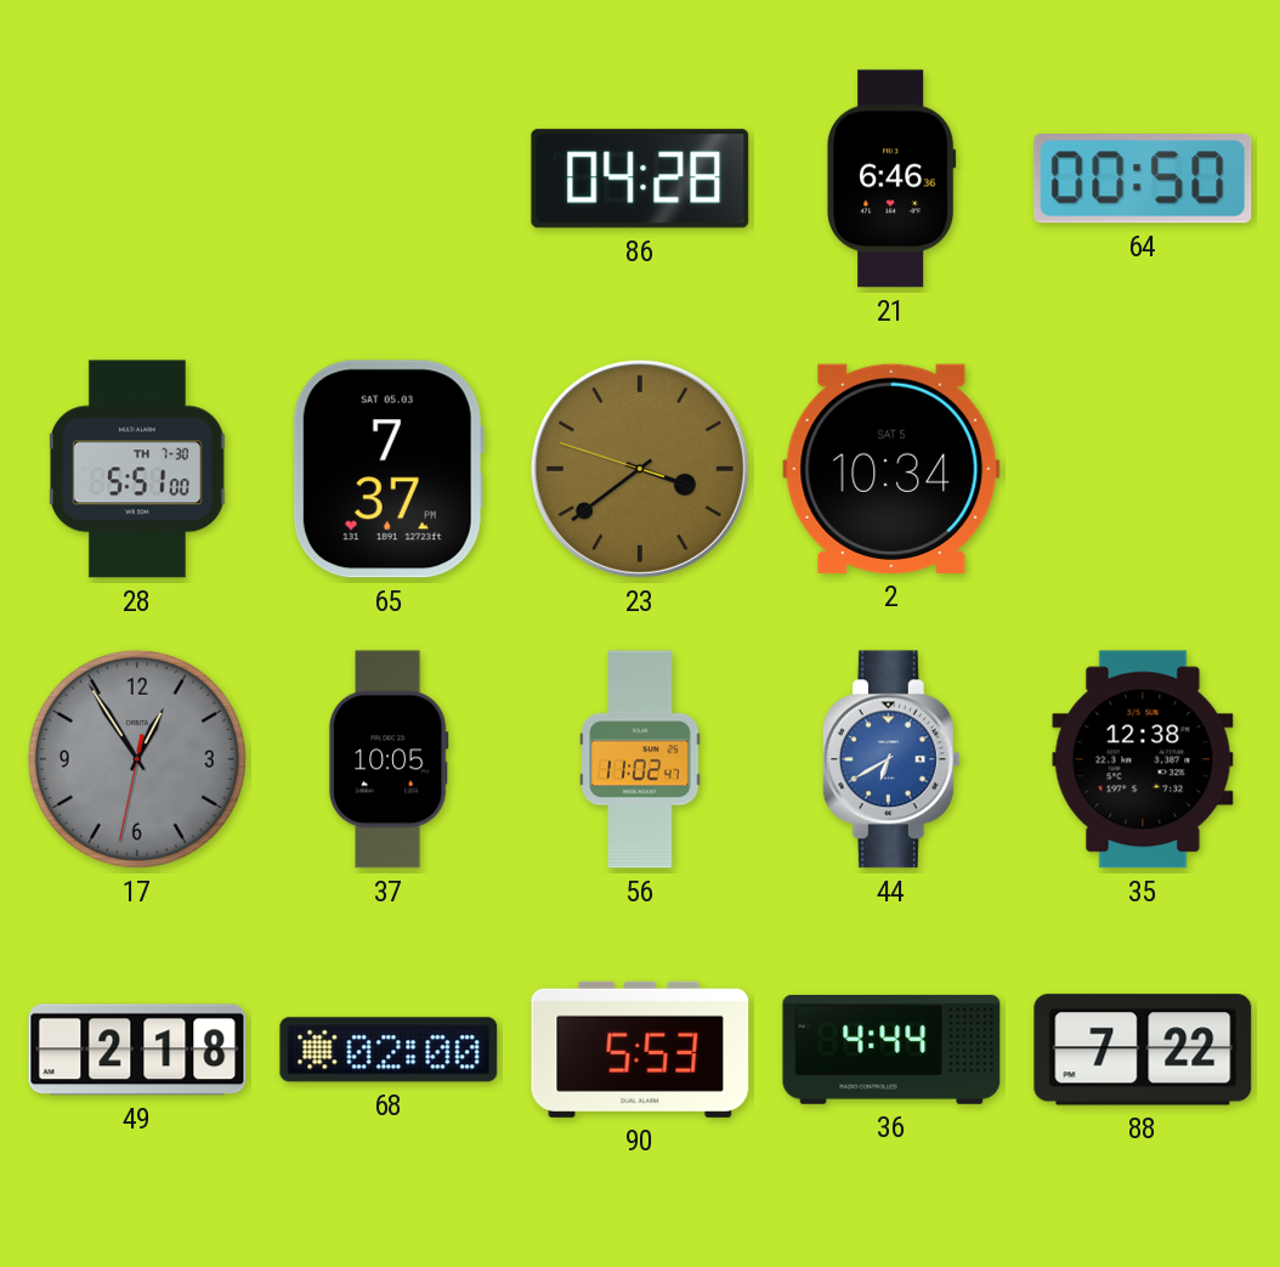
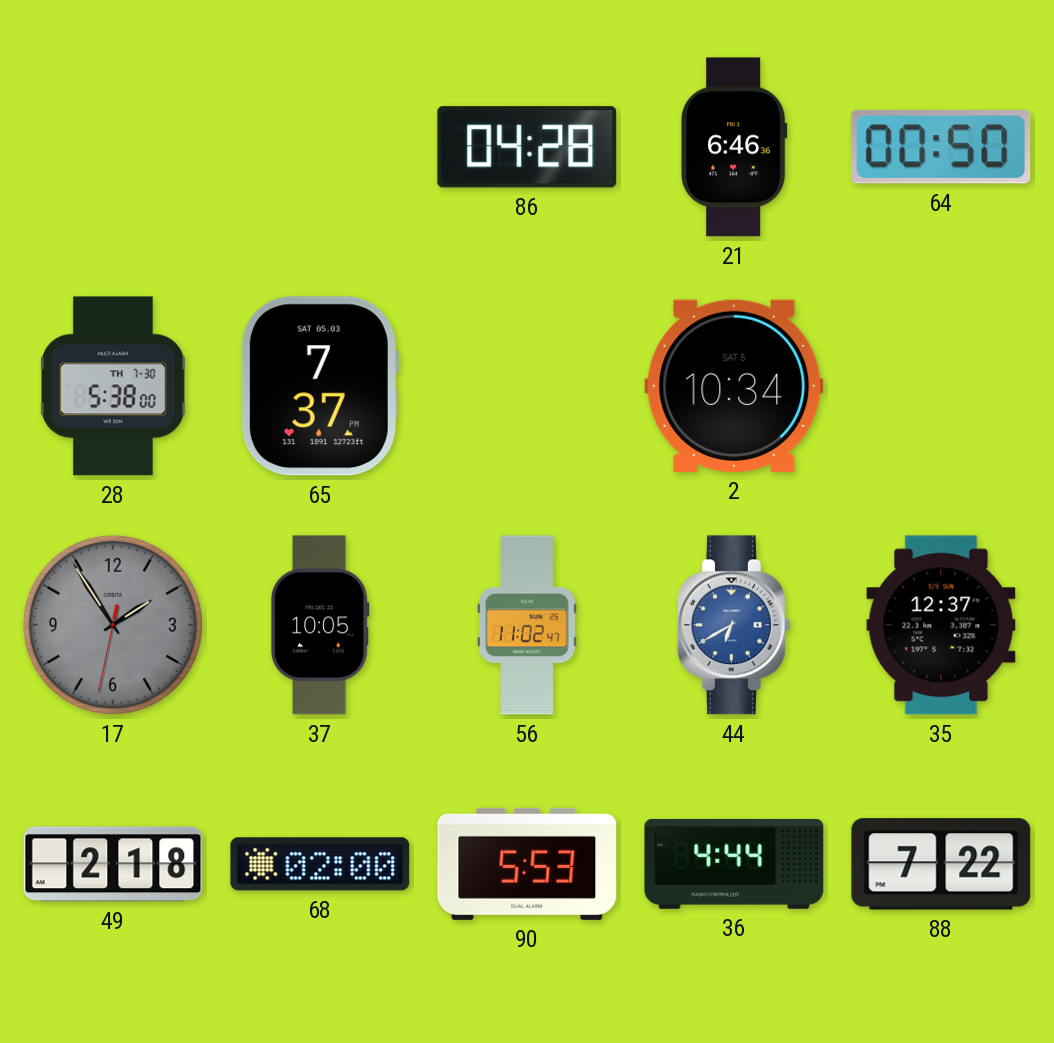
28: 5:51 -> 5:38 (113, 386)
23: 3:38 -> none (640, 469)
17: 12:54 -> 1:54 (113, 625)
35: 12:38 -> 12:37 (941, 625)
